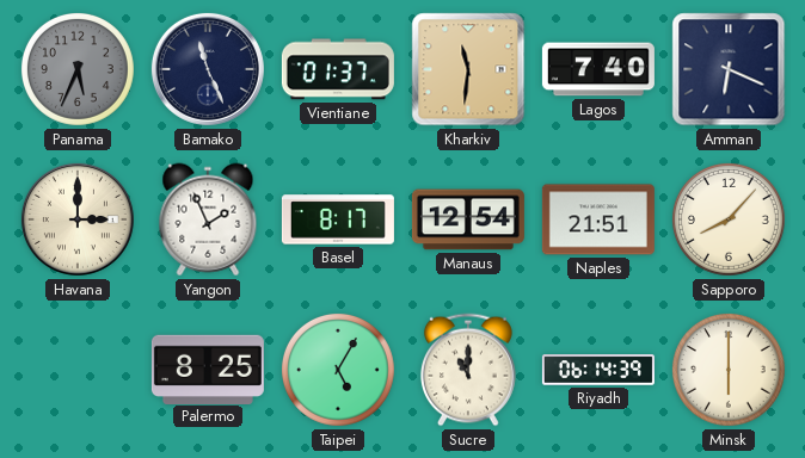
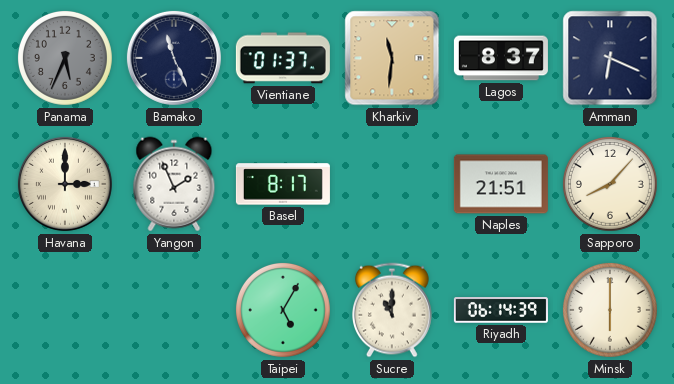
Lagos: 7:40 -> 8:37 (501, 58)
Manaus: 12:54 -> none (468, 219)
Palermo: 8:25 -> none (208, 369)
